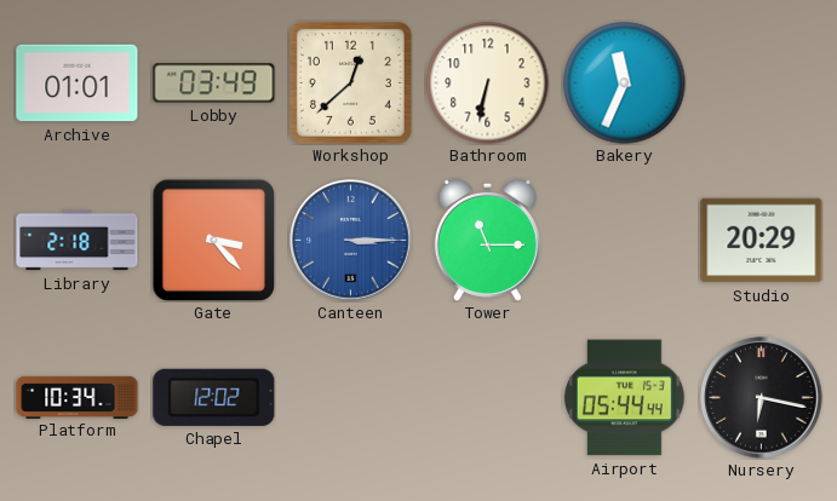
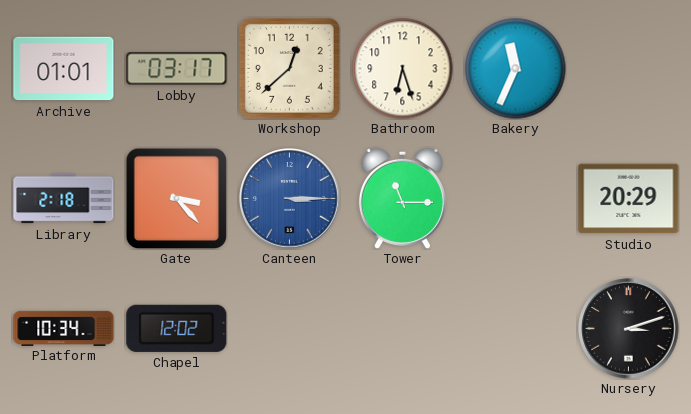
Lobby: 03:49 -> 03:17 (177, 69)
Bathroom: 6:32 -> 6:27 (403, 69)
Airport: 05:44 -> none (624, 398)
Nursery: 6:17 -> 3:12 (629, 329)
